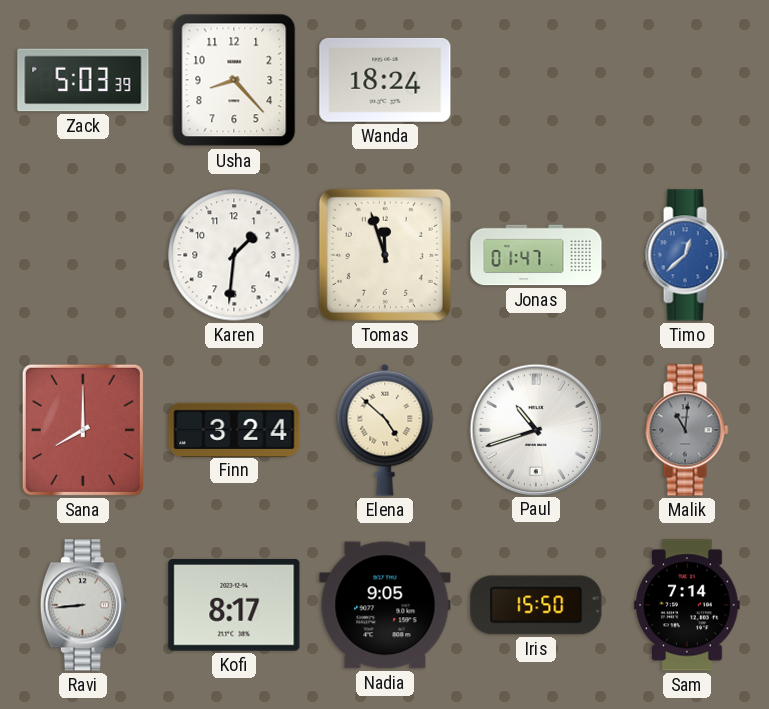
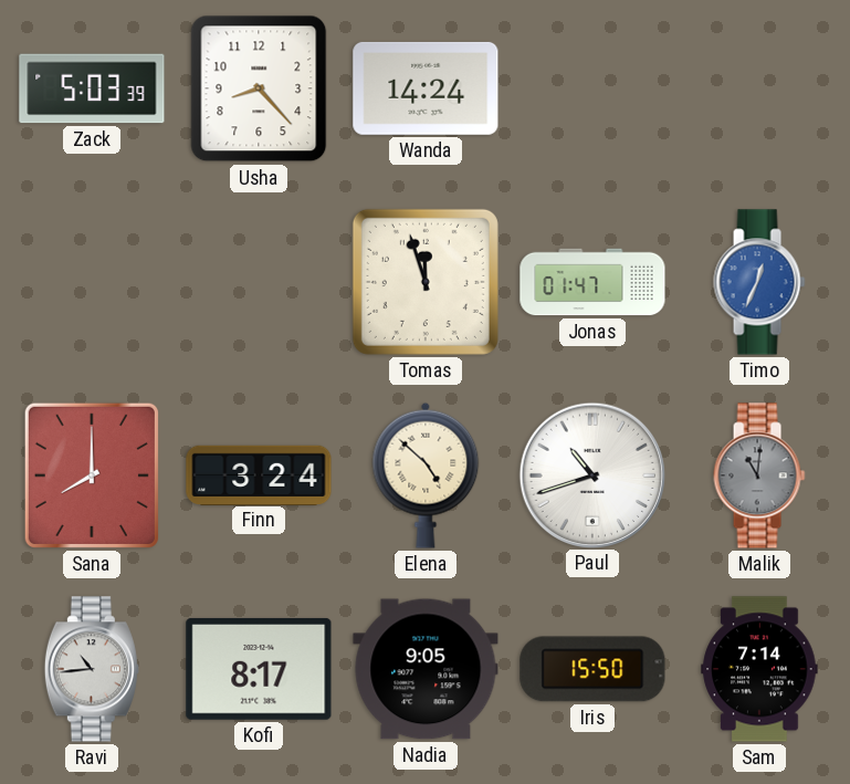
Wanda: 18:24 -> 14:24 (426, 88)
Karen: 1:31 -> none (234, 255)
Timo: 12:38 -> 12:34 (759, 282)
Ravi: 8:44 -> 10:44 (92, 669)
